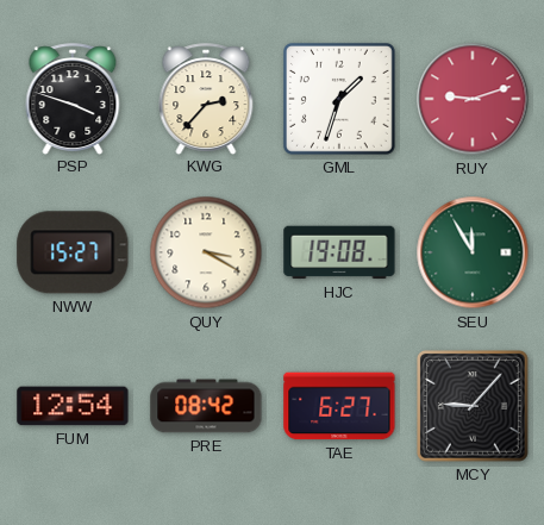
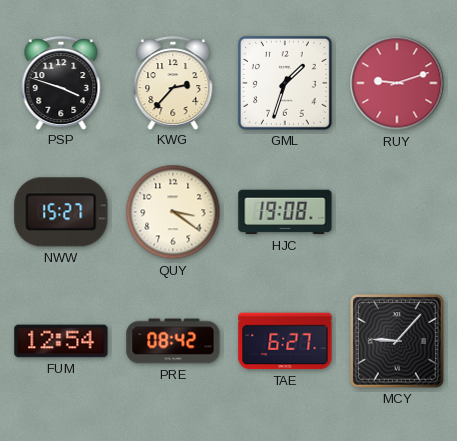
QUY: 3:20 -> 3:21 (173, 212)
SEU: 11:55 -> none (473, 252)
